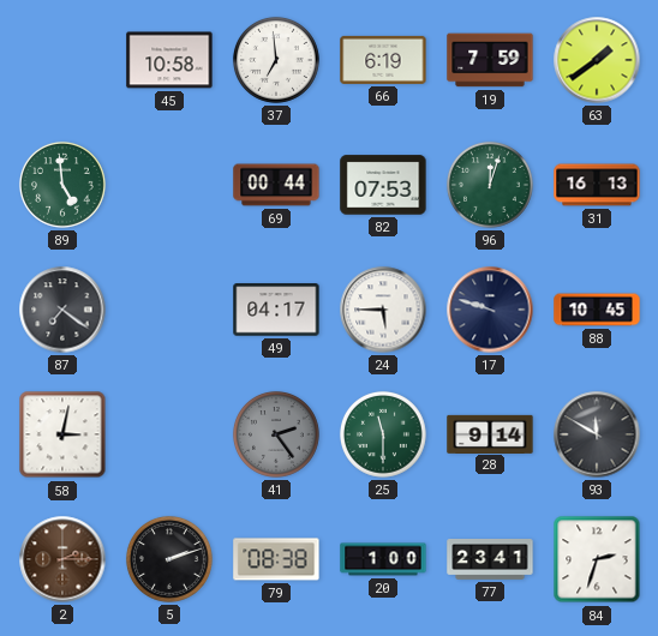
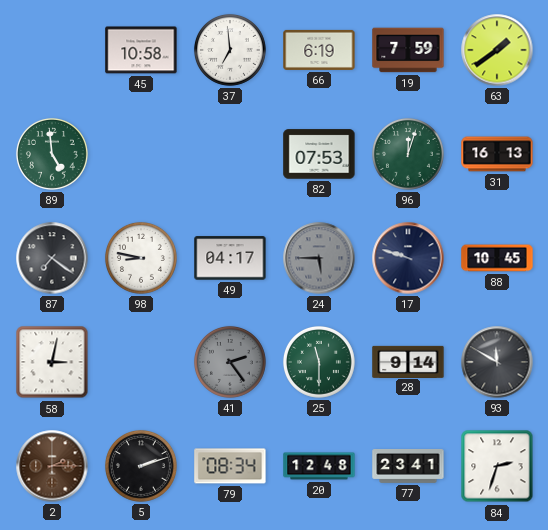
69: 00:44 -> none (276, 185)
98: none -> 8:47 (141, 258)
24 dial: white -> grey (319, 258)
79: 08:38 -> 08:34 (230, 466)
20: 1:00 -> 12:48 (319, 466)
